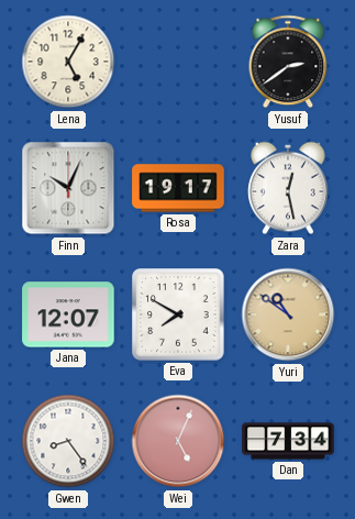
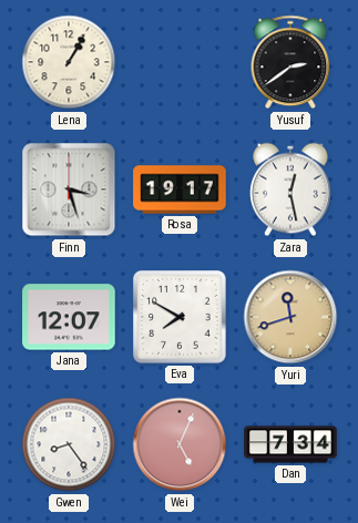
Lena: 5:05 -> 1:05 (69, 62)
Finn: 10:04 -> 3:27 (69, 189)
Yuri: 10:51 -> 11:42 (290, 317)
